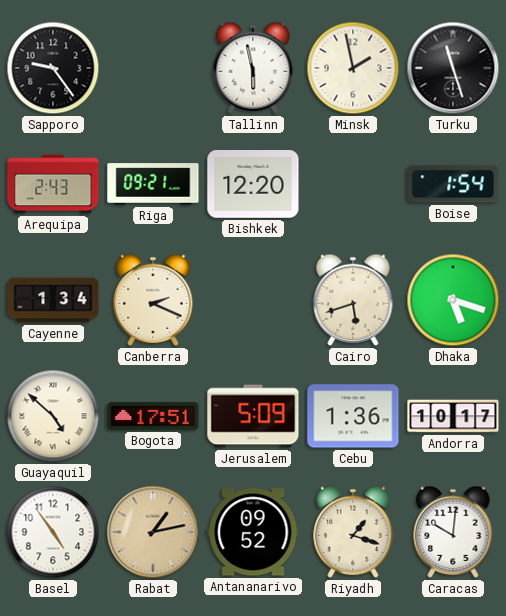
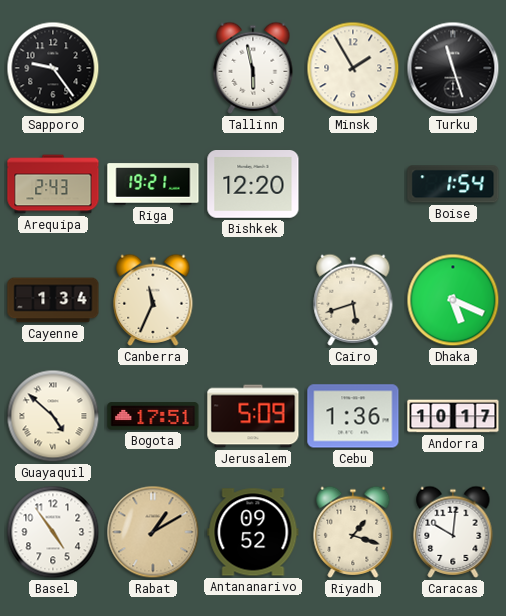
Minsk: 1:58 -> 1:55 (353, 68)
Riga: 09:21 -> 19:21 (153, 184)
Canberra: 2:19 -> 11:34 (153, 300)
Dhaka: 5:18 -> 5:19 (453, 300)
Rabat: 1:13 -> 1:10 (153, 532)
